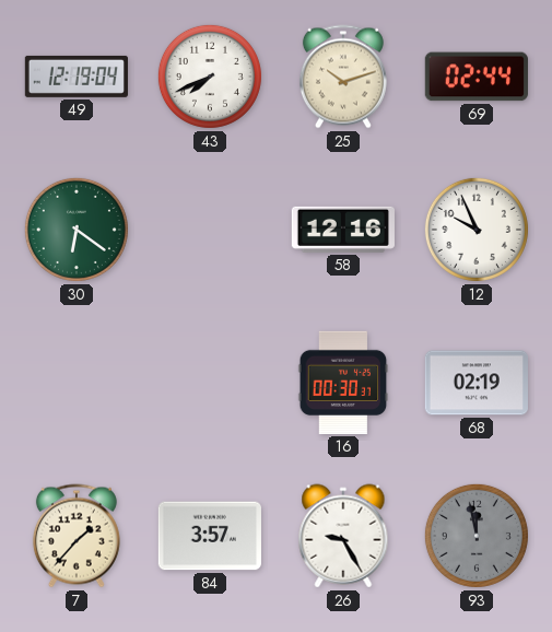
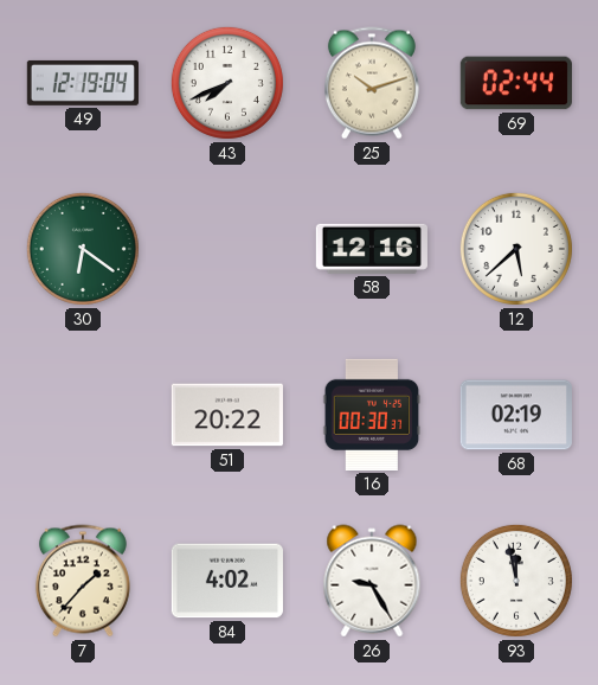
12: 9:56 -> 5:38 (516, 249)
51: none -> 20:22 (227, 415)
84: 3:57 -> 4:02 (227, 581)
93 dial: grey -> white (516, 581)
